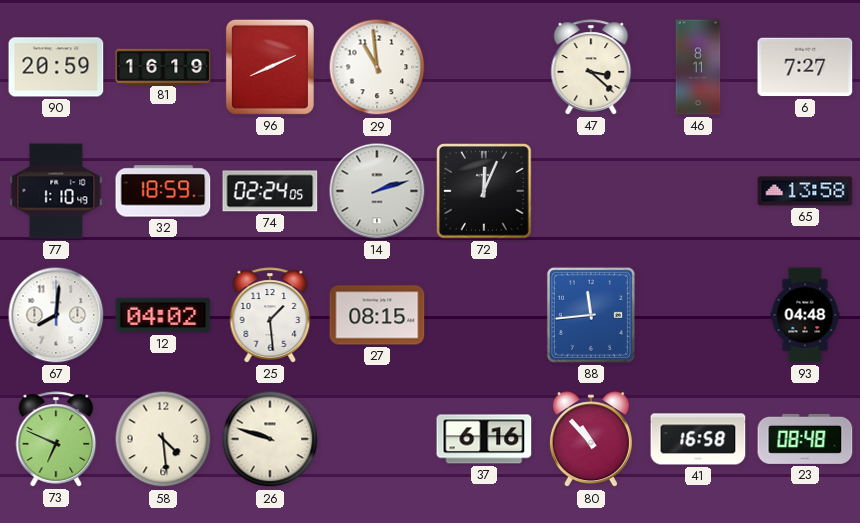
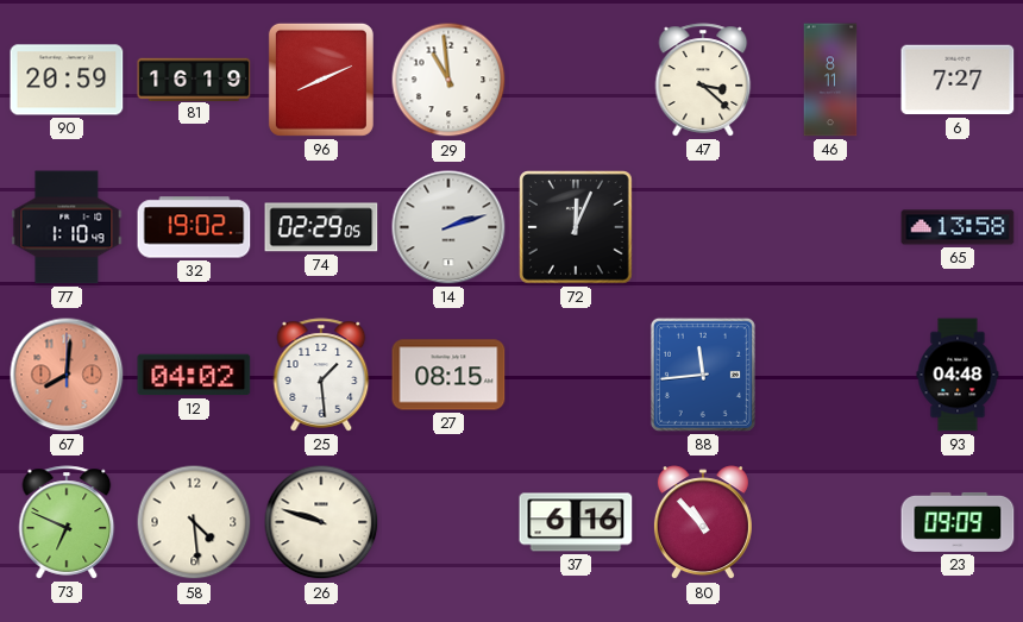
32: 18:59 -> 19:02 (194, 227)
74: 02:24 -> 02:29 (321, 227)
67 dial: white -> salmon (67, 375)
41: 16:58 -> none (698, 439)
23: 08:48 -> 09:09 (958, 522)
